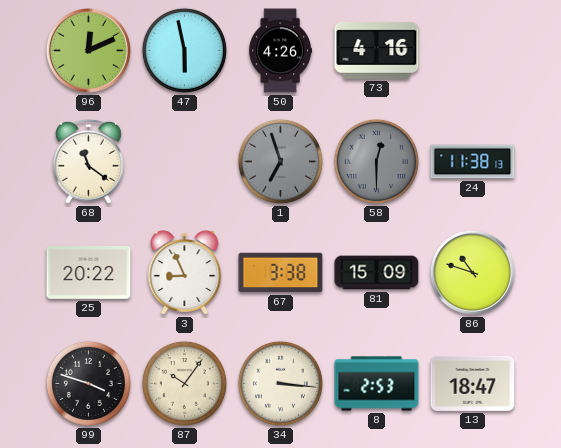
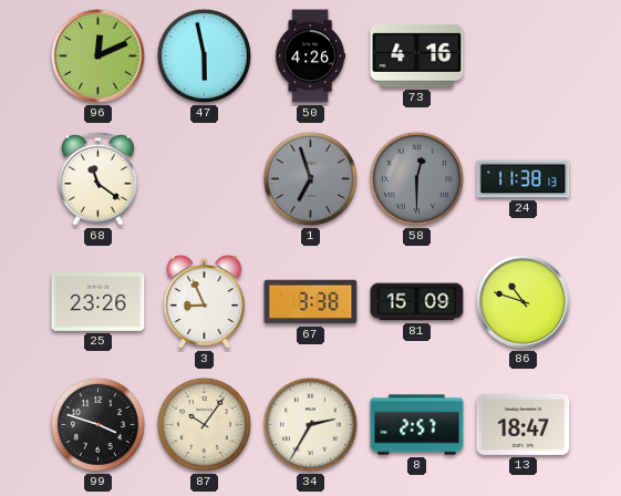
25: 20:22 -> 23:26 (99, 302)
34: 3:16 -> 2:35 (310, 424)
8: 2:53 -> 2:57 (417, 425)
